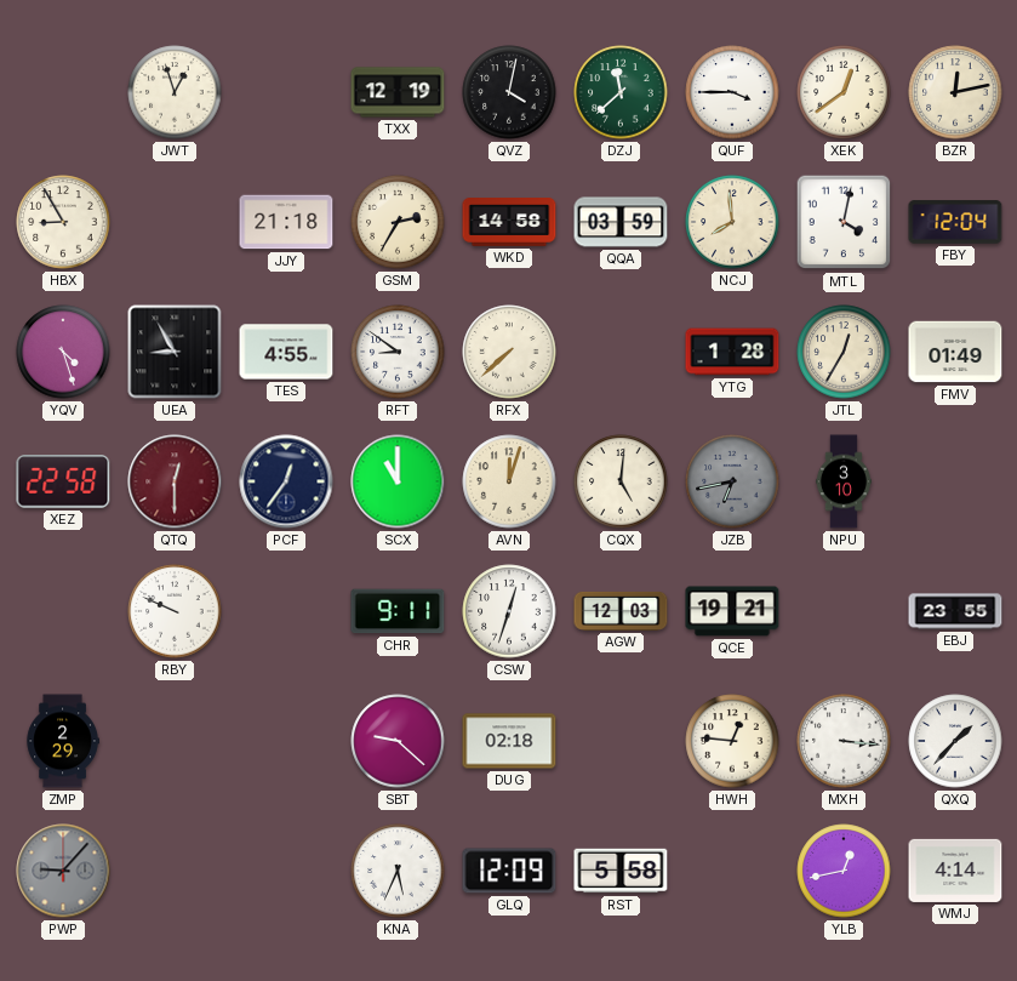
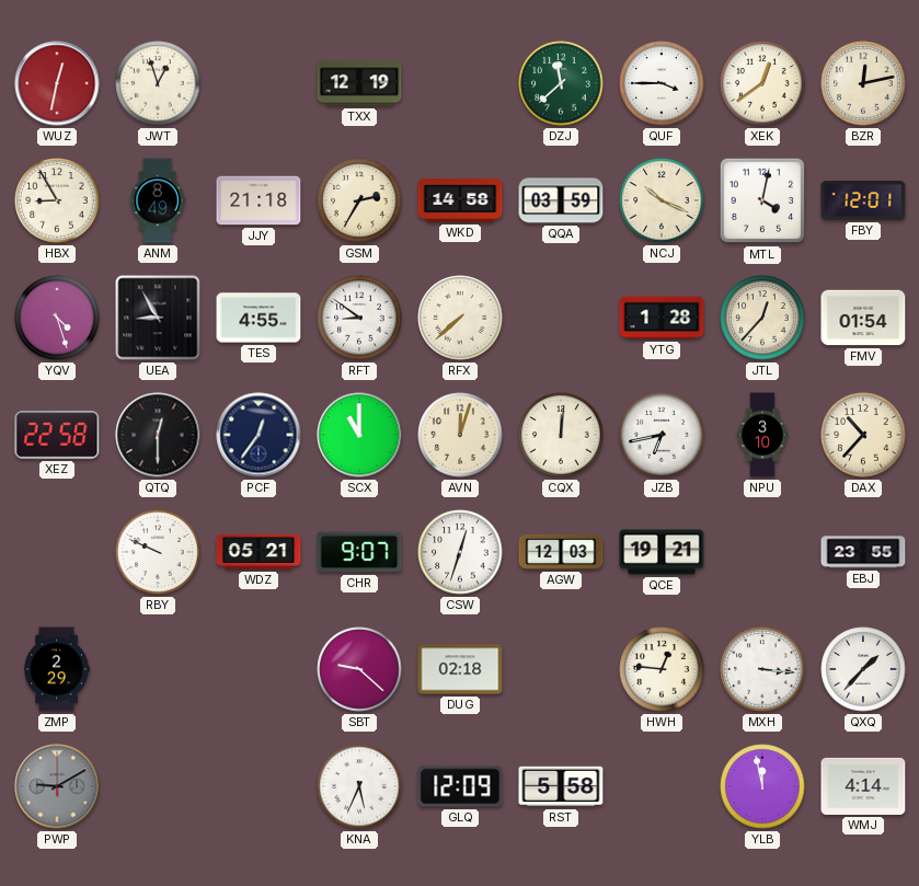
WUZ: none -> 12:32 (57, 83)
QVZ: 4:02 -> none (509, 92)
ANM: none -> 8:49 (158, 200)
NCJ: 7:59 -> 10:19 (662, 200)
FBY: 12:04 -> 12:01 (863, 200)
JTL: 12:35 -> 12:37 (762, 318)
FMV: 01:49 -> 01:54 (863, 318)
QTQ dial: burgundy -> black (158, 435)
CQX: 5:01 -> 12:01 (561, 435)
JZB dial: grey -> white (662, 435)
DAX: none -> 10:37 (863, 435)
WDZ: none -> 05:21 (259, 552)
CHR: 9:11 -> 9:07 (359, 552)
PWP: 9:07 -> 9:10 (57, 786)
YLB: 12:43 -> 11:58 (762, 786)
